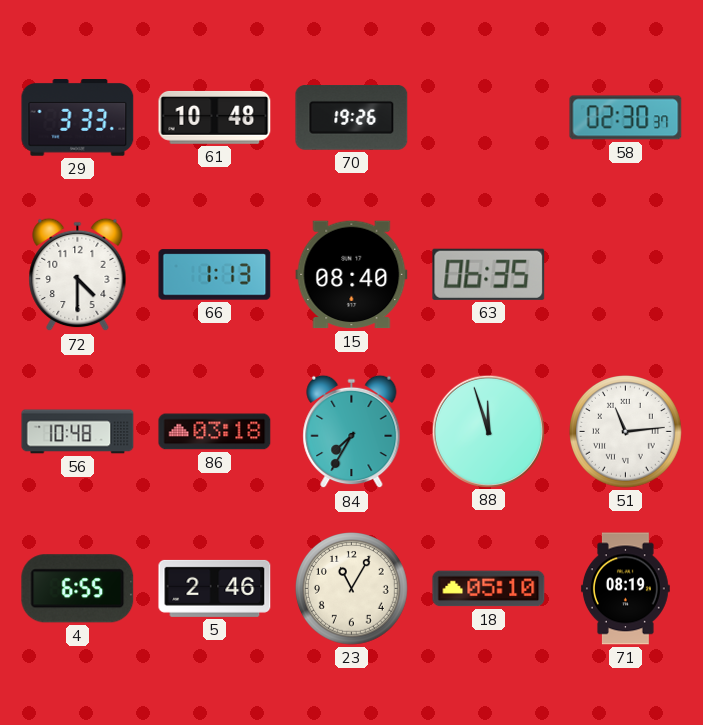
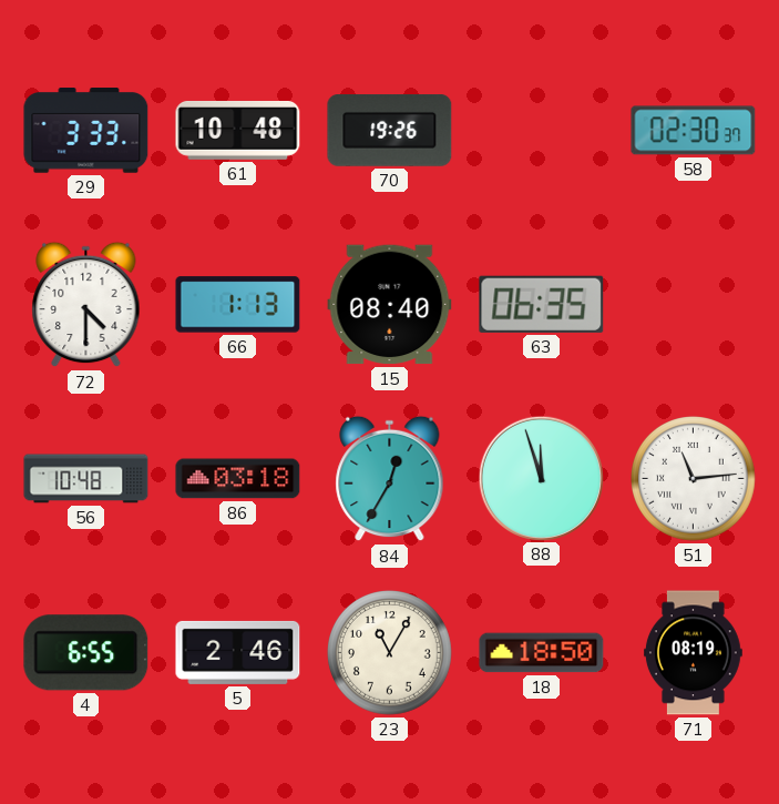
84: 7:35 -> 12:35 (390, 479)
18: 05:10 -> 18:50 (542, 653)
